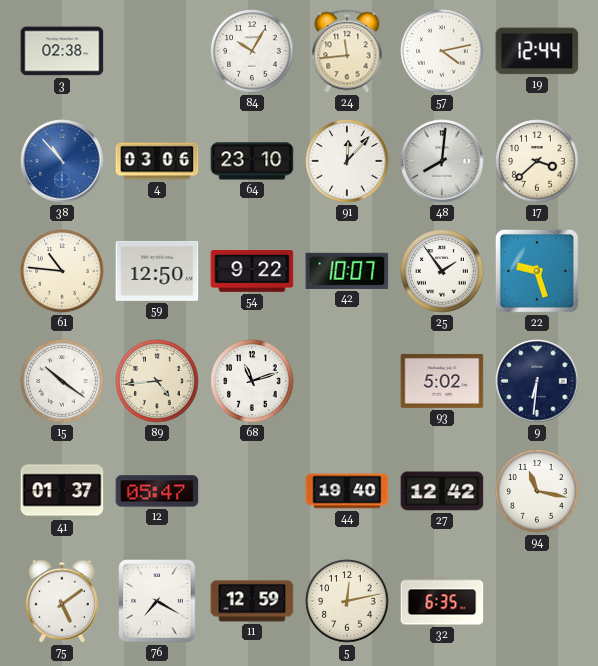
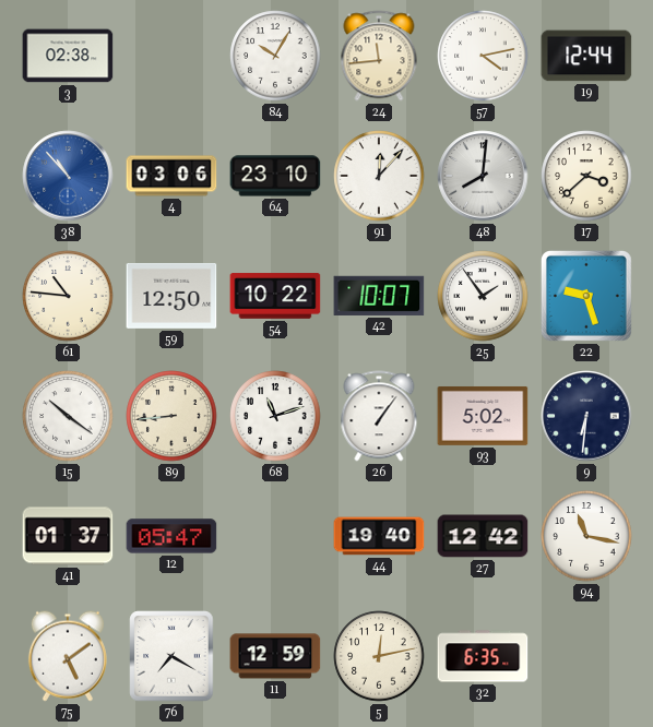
54: 9:22 -> 10:22 (275, 296)
89: 4:44 -> 8:44 (171, 416)
26: none -> 1:06 (379, 416)
